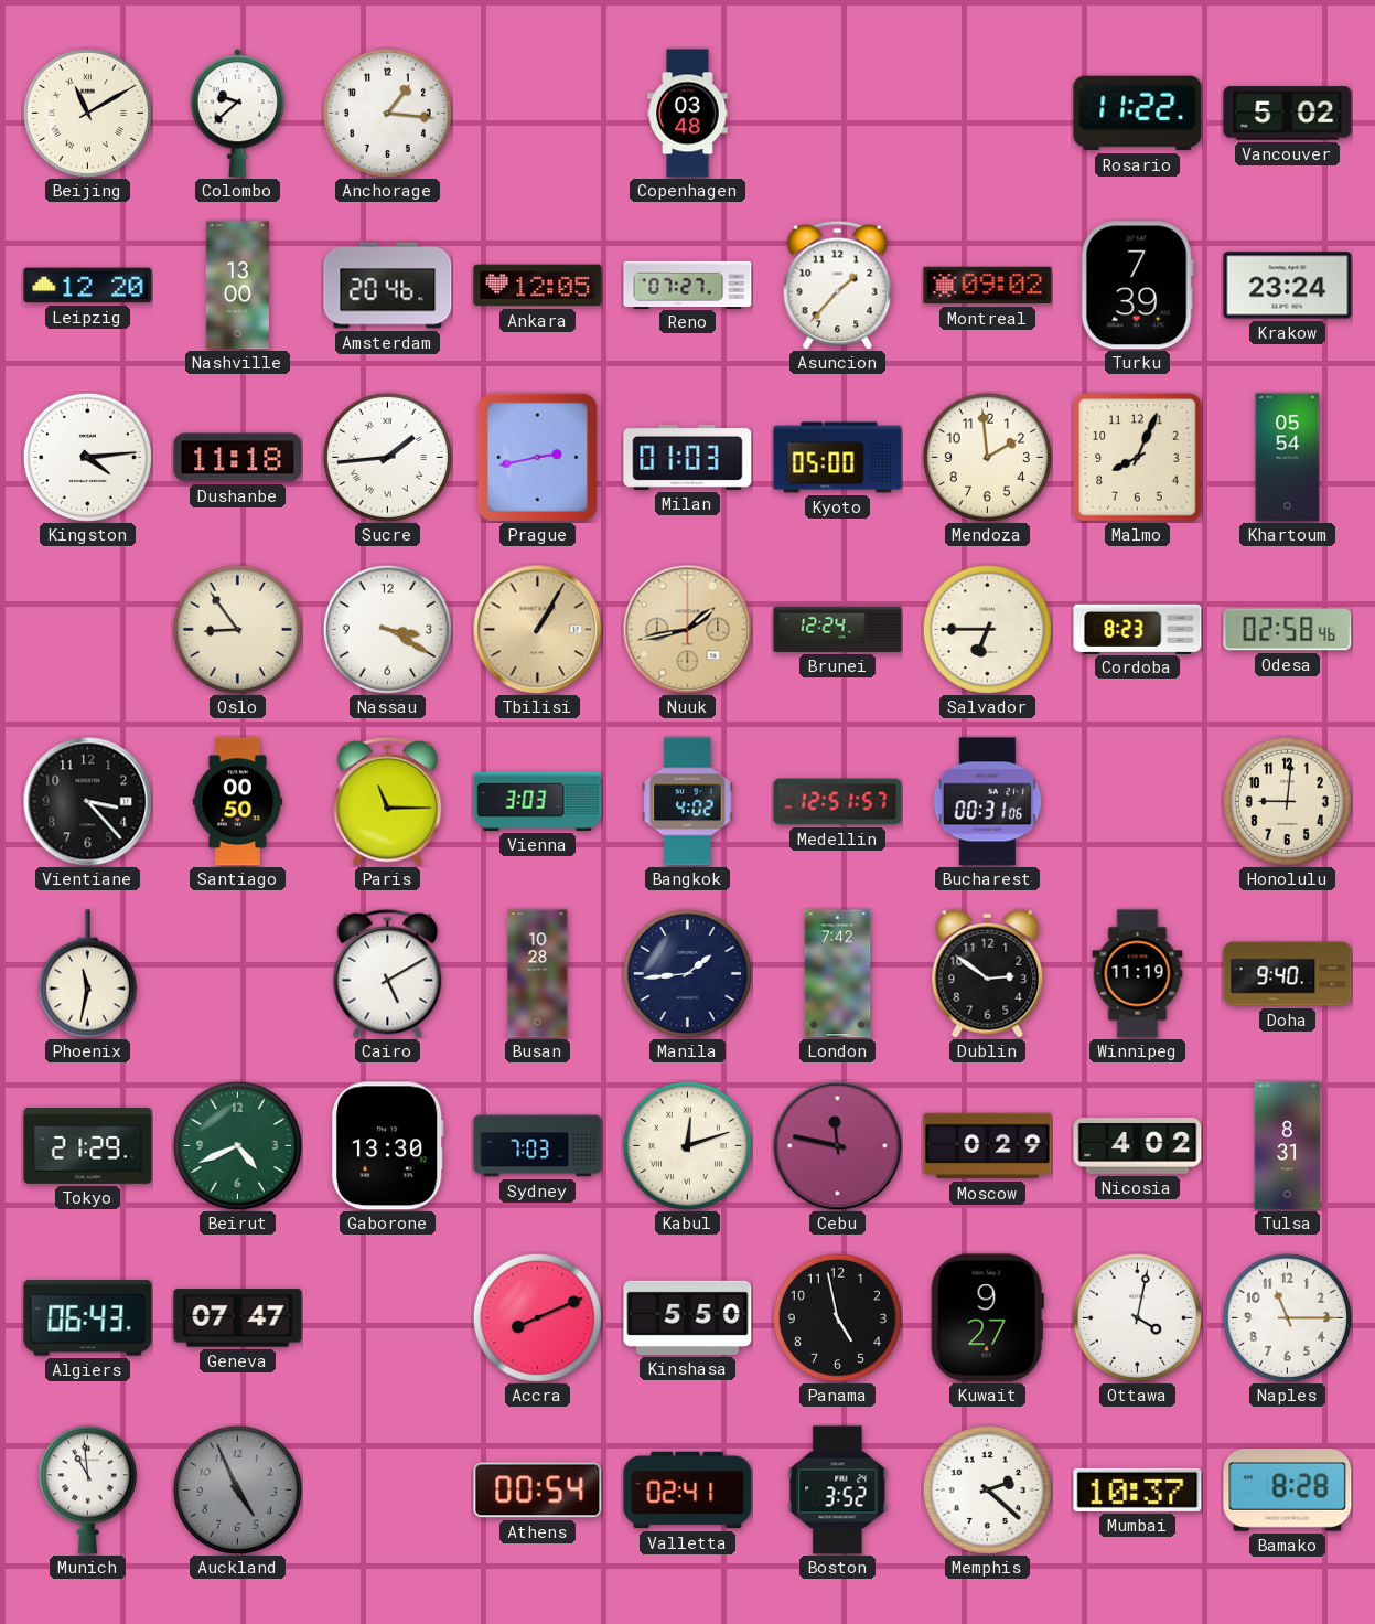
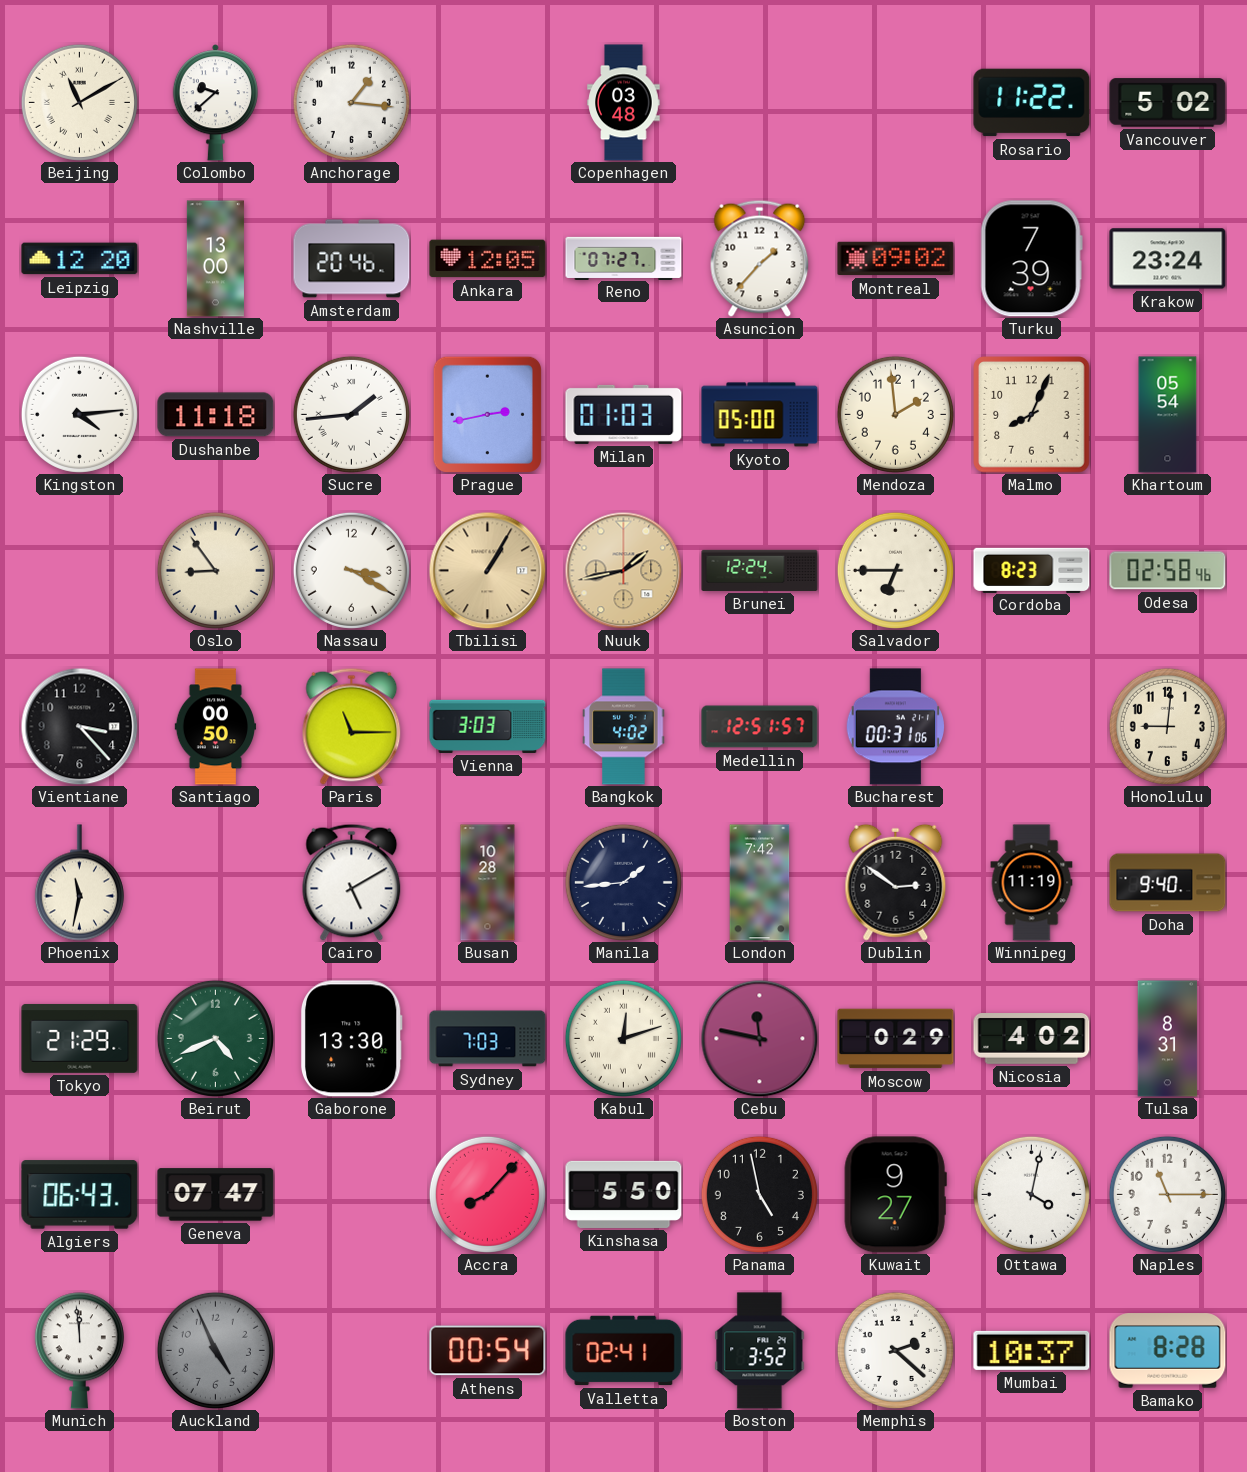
Accra: 8:11 -> 8:07 (487, 1194)
Munich: 10:59 -> 11:59 (79, 1351)
